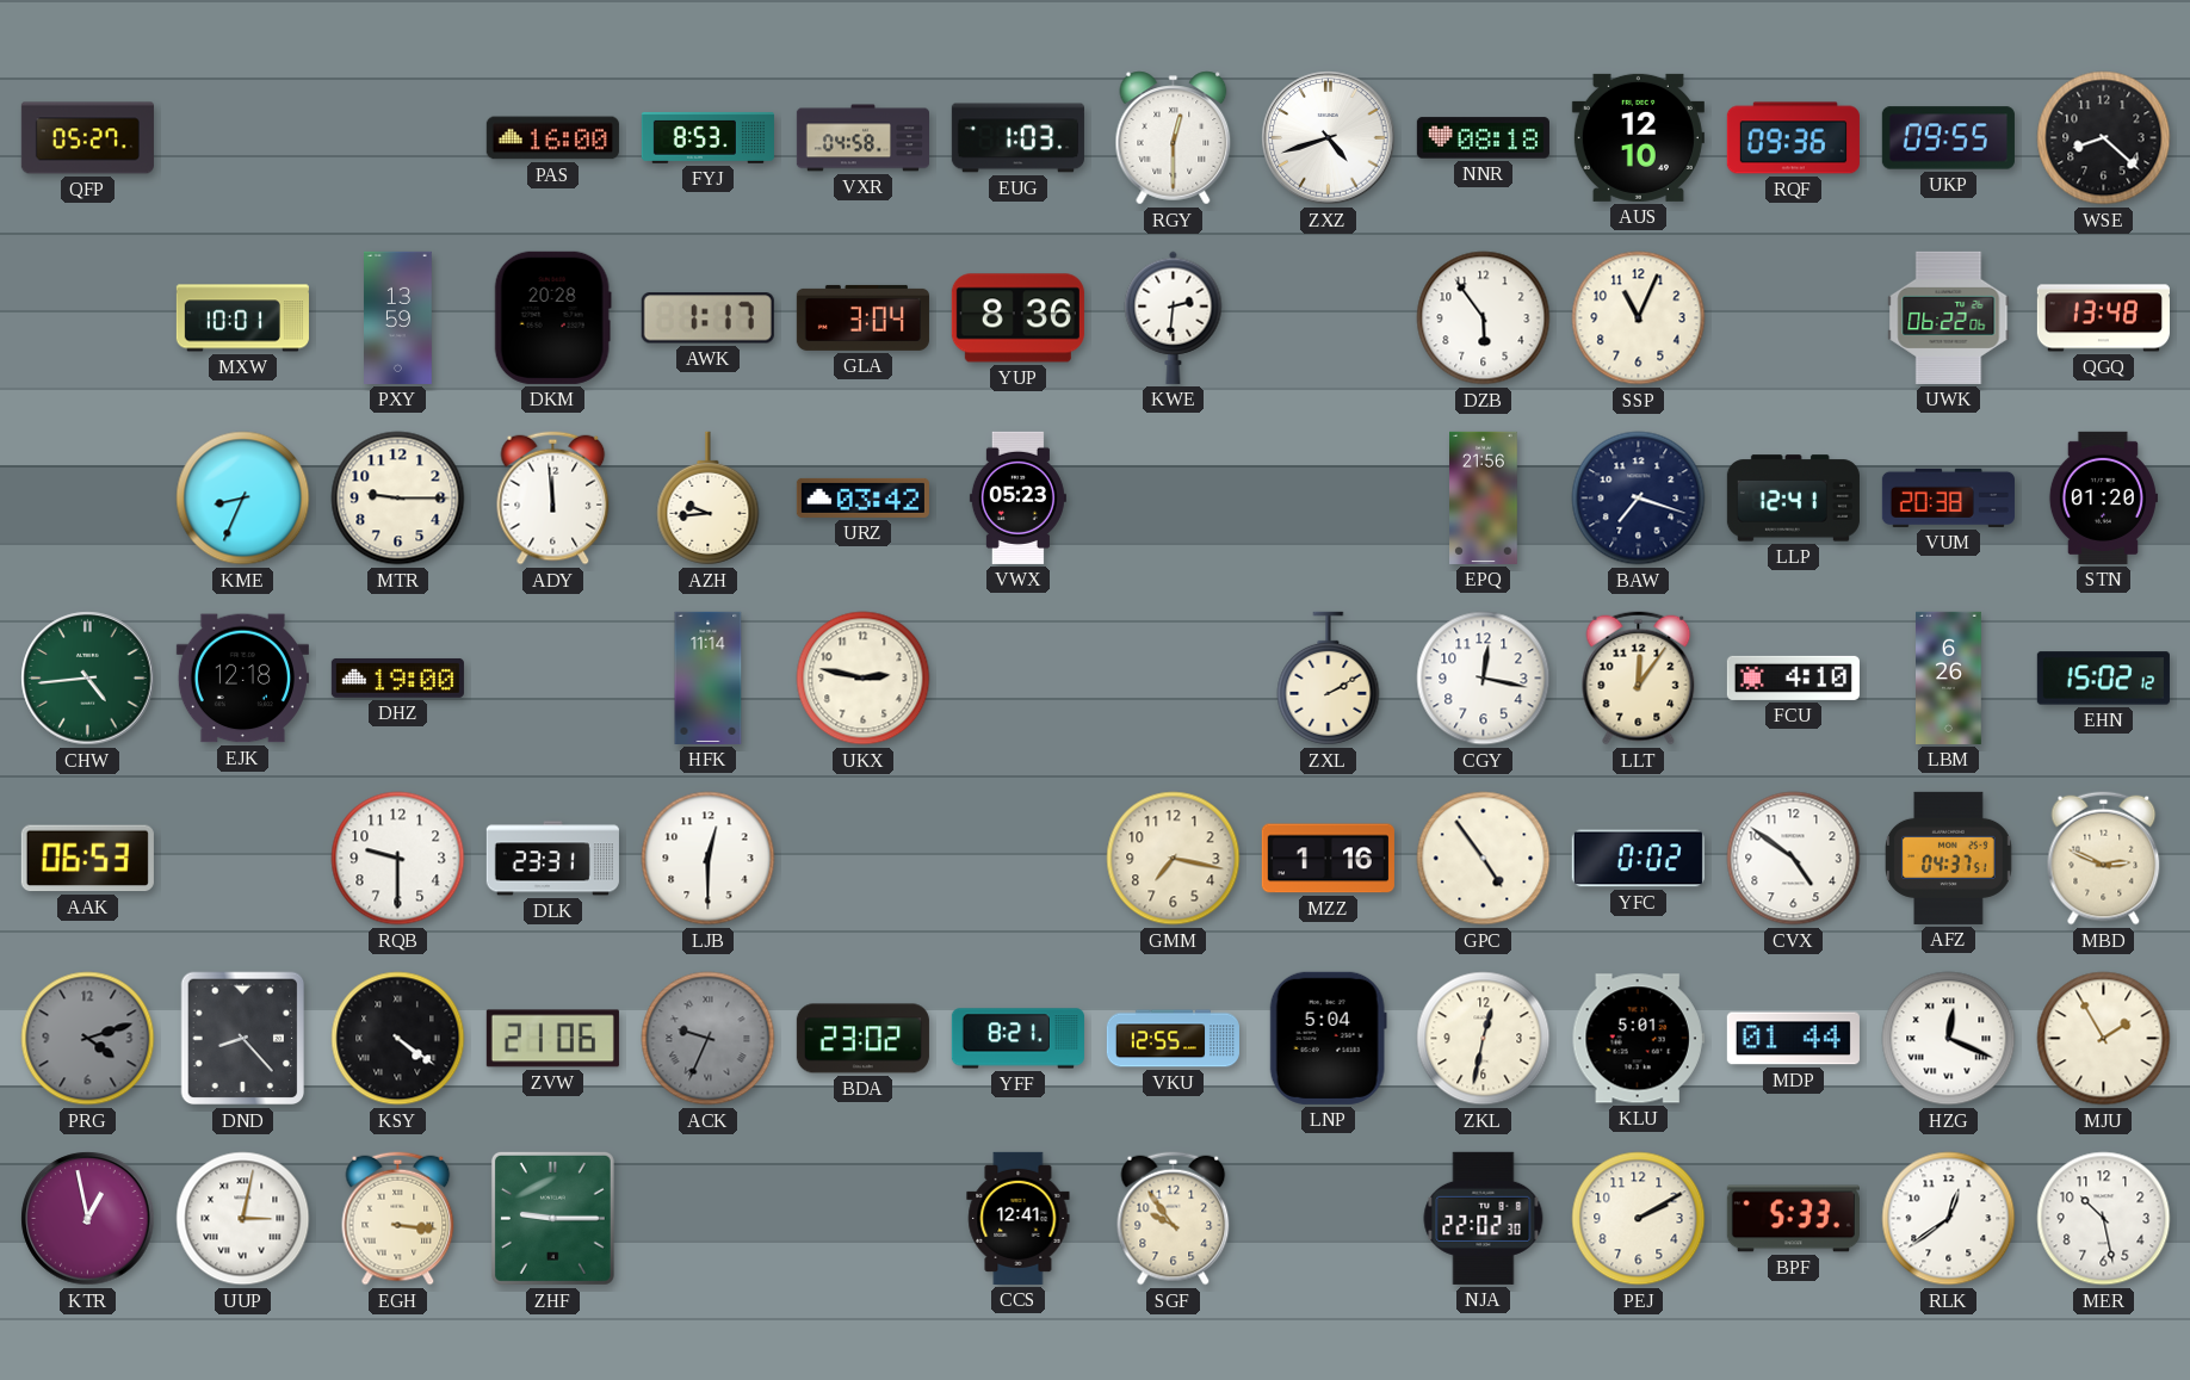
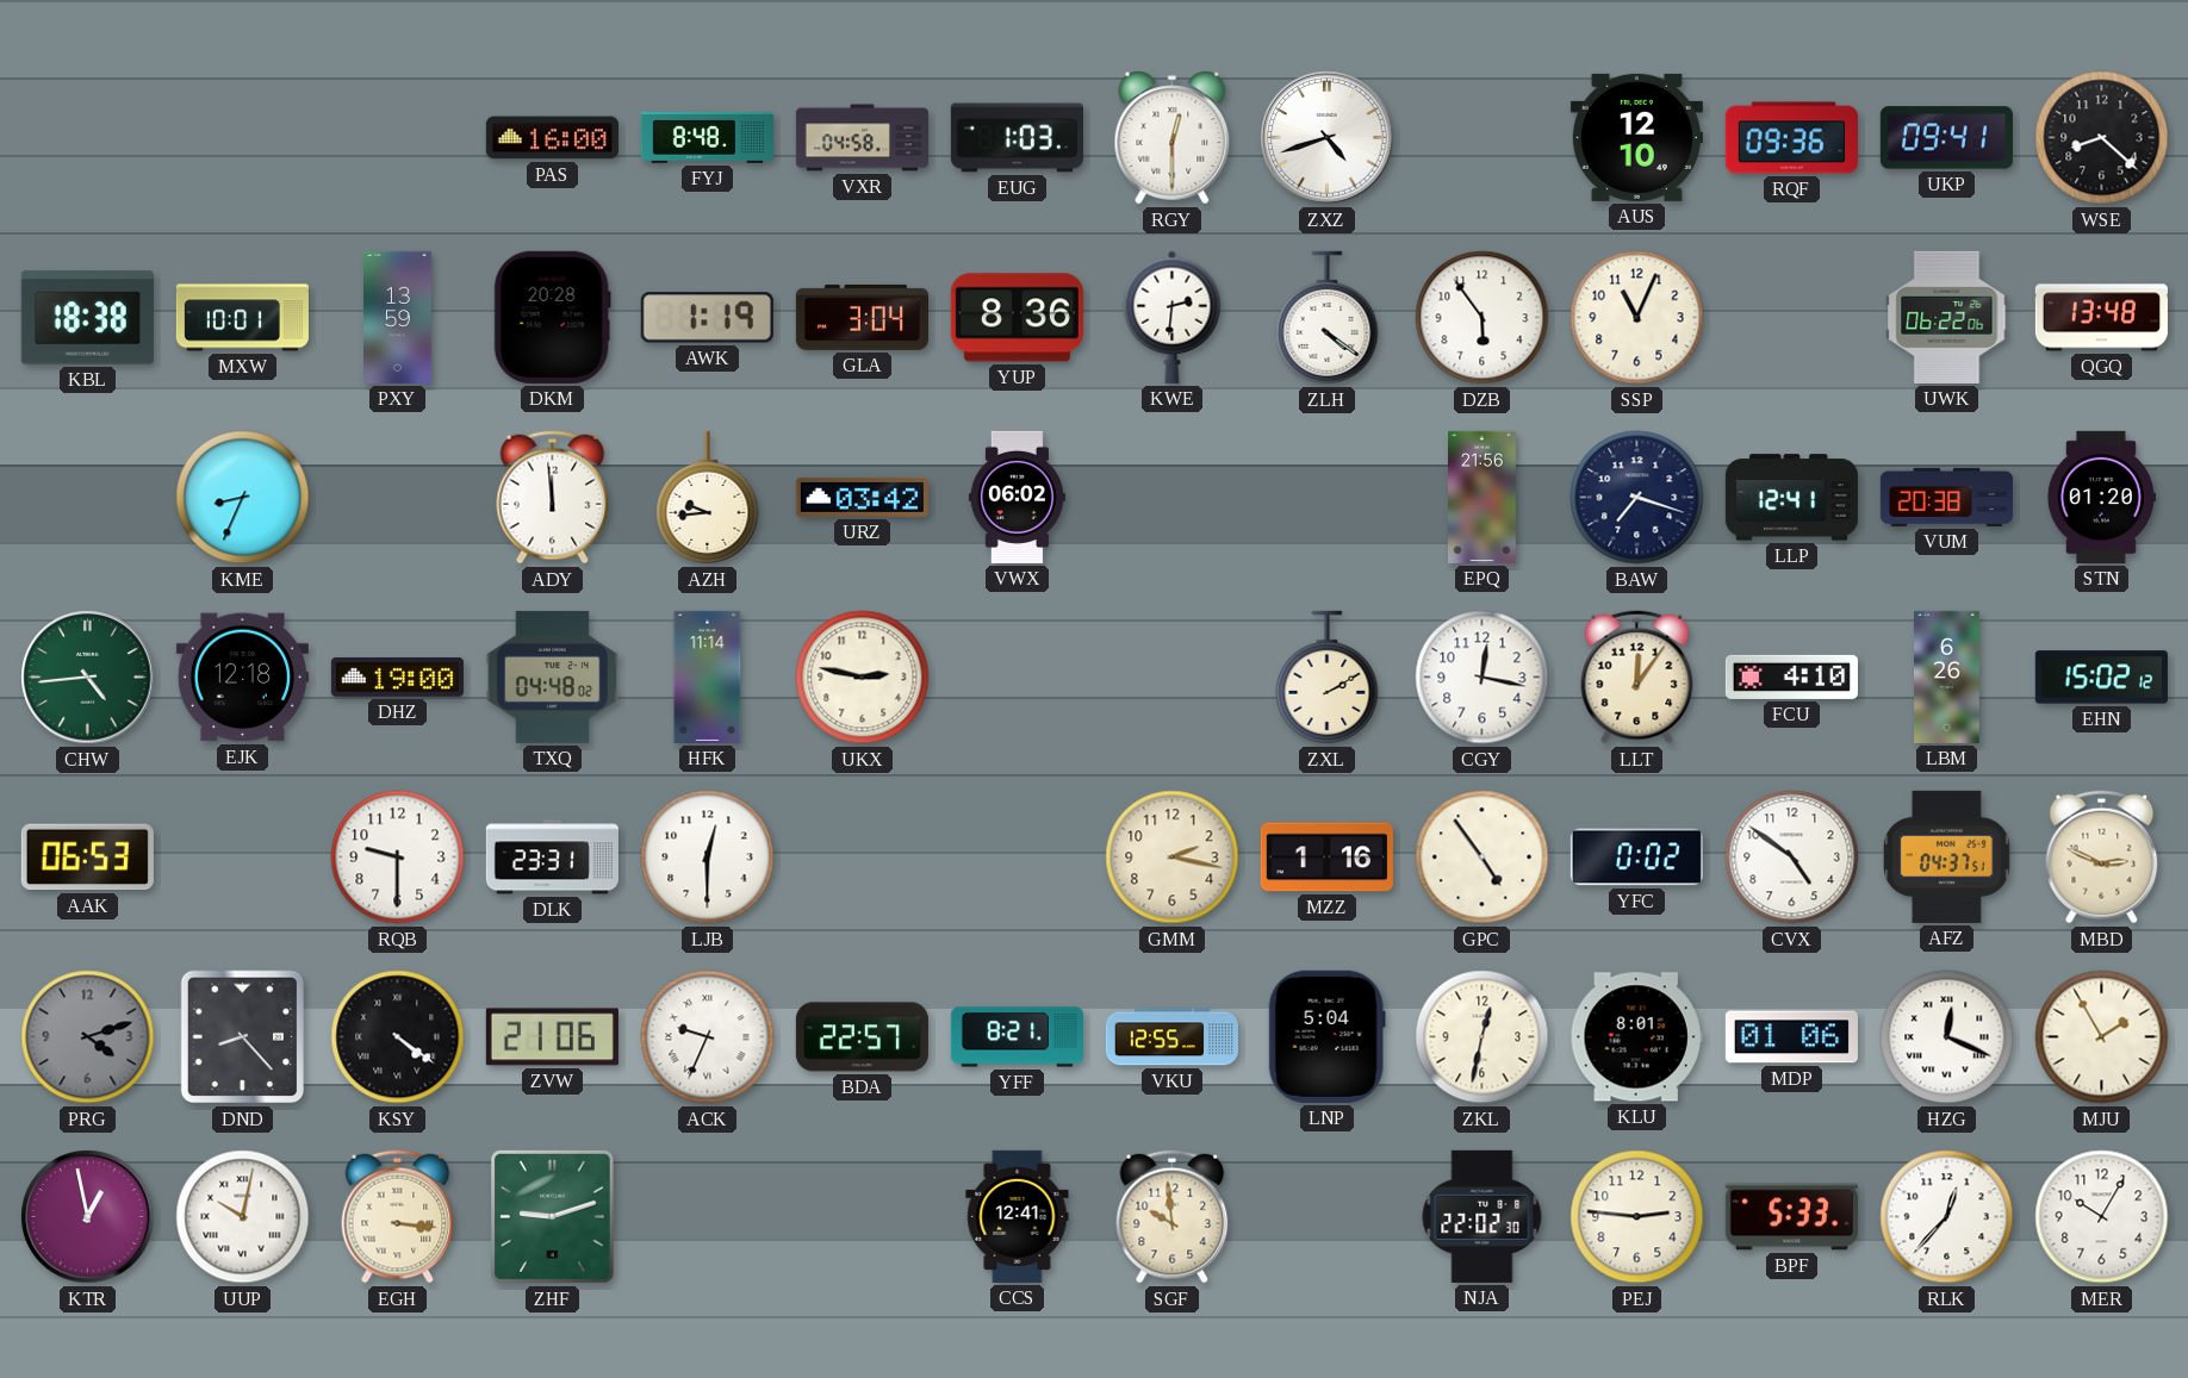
QFP: 05:27 -> none (87, 138)
FYJ: 8:53 -> 8:48 (707, 137)
NNR: 08:18 -> none (1483, 138)
UKP: 09:55 -> 09:41 (1946, 138)
KBL: none -> 18:38 (87, 318)
AWK: 1:17 -> 1:19 (707, 318)
ZLH: none -> 4:21 (1328, 318)
MTR: 9:15 -> none (398, 499)
VWX: 05:23 -> 06:02 (1017, 497)
TXQ: none -> 04:48 (552, 676)
GMM: 7:17 -> 2:17 (1173, 858)
ACK dial: grey -> white (708, 1037)
BDA: 23:02 -> 22:57 (862, 1037)
KLU: 5:01 -> 8:01 (1636, 1037)
MDP: 01:44 -> 01:06 (1791, 1037)
UUP: 3:02 -> 10:02 (243, 1217)
ZHF: 9:15 -> 9:12 (552, 1216)
SGF: 9:54 -> 9:59 (1173, 1217)
PEJ: 2:10 -> 2:46 (1637, 1217)
RLK: 12:39 -> 12:37 (1947, 1217)
MER: 10:28 -> 10:05 (2102, 1217)
